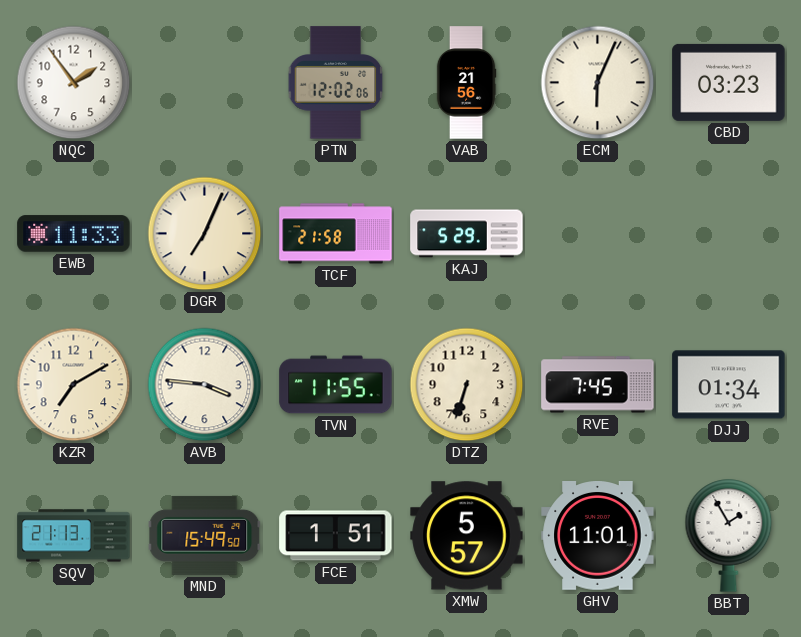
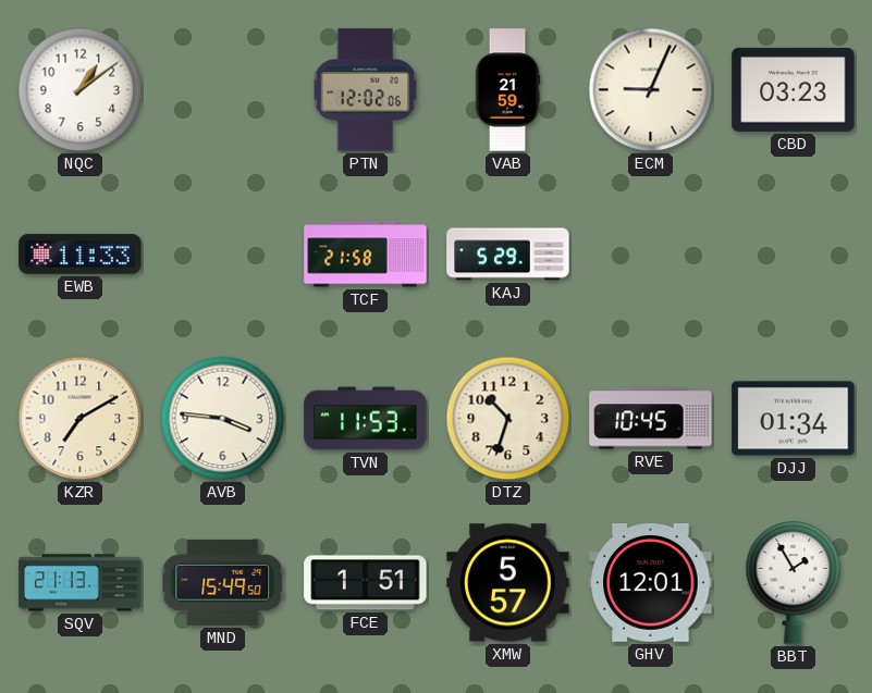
NQC: 1:54 -> 1:09 (81, 90)
VAB: 21:56 -> 21:59 (507, 90)
ECM: 6:04 -> 9:04 (651, 90)
DGR: 7:04 -> none (205, 234)
TVN: 11:55 -> 11:53 (366, 419)
DTZ: 6:33 -> 10:33 (508, 419)
RVE: 7:45 -> 10:45 (651, 419)
GHV: 11:01 -> 12:01 (651, 583)
